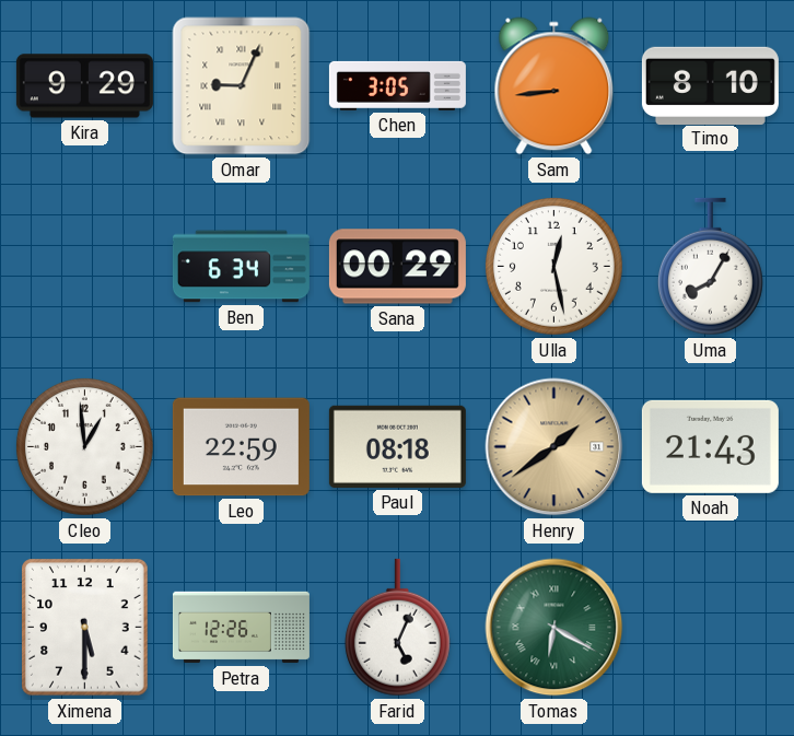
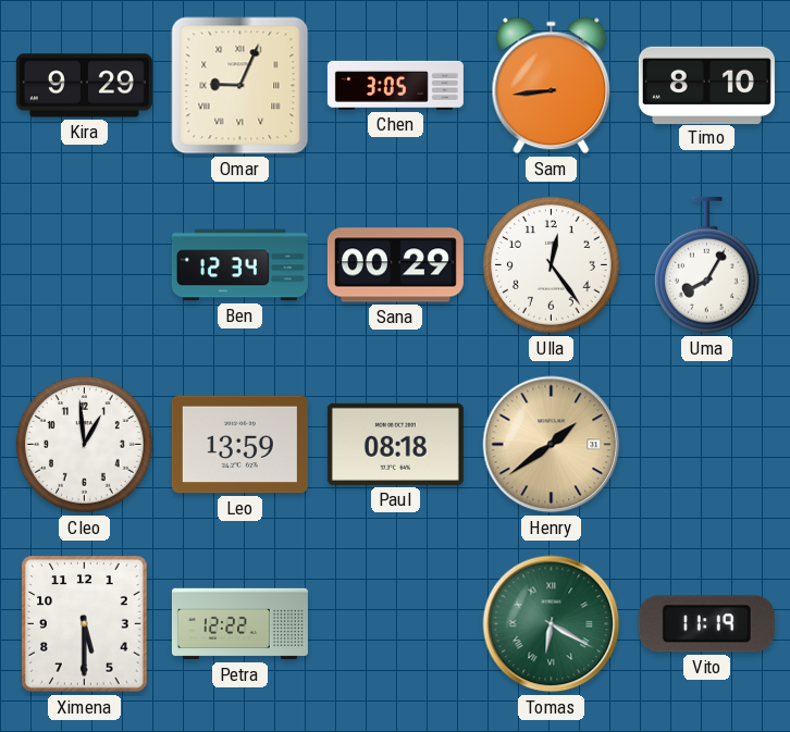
Ben: 6:34 -> 12:34 (239, 265)
Ulla: 12:28 -> 12:24 (552, 265)
Leo: 22:59 -> 13:59 (239, 445)
Noah: 21:43 -> none (710, 446)
Petra: 12:26 -> 12:22 (239, 624)
Farid: 5:04 -> none (397, 628)
Vito: none -> 11:19 (706, 624)
